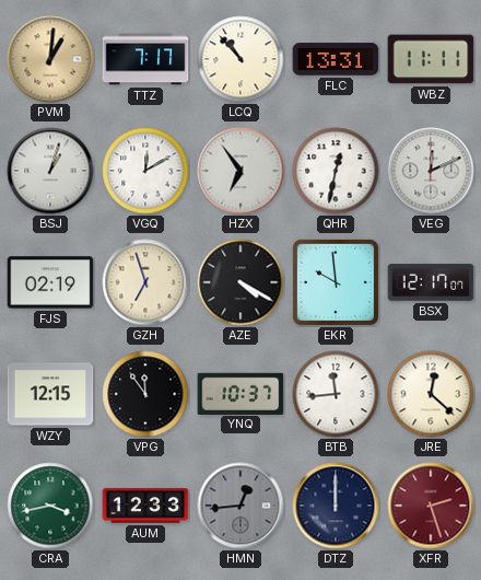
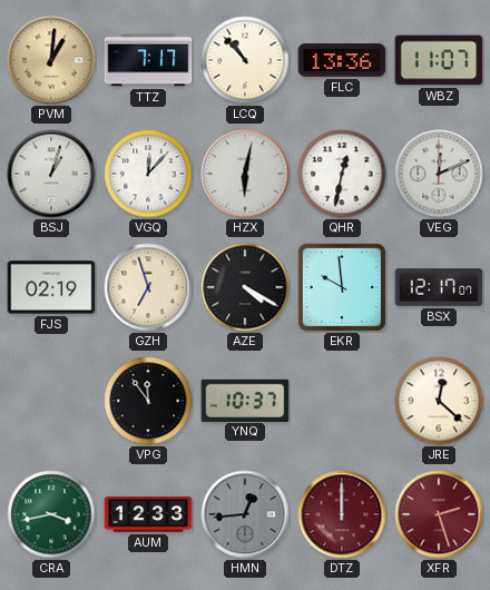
FLC: 13:31 -> 13:36 (342, 60)
WBZ: 11:11 -> 11:07 (439, 60)
VGQ: 12:10 -> 12:07 (148, 174)
HZX: 6:54 -> 6:02 (245, 174)
WZY: 12:15 -> none (50, 394)
BTB: 11:44 -> none (336, 394)
DTZ dial: navy -> burgundy (342, 514)
